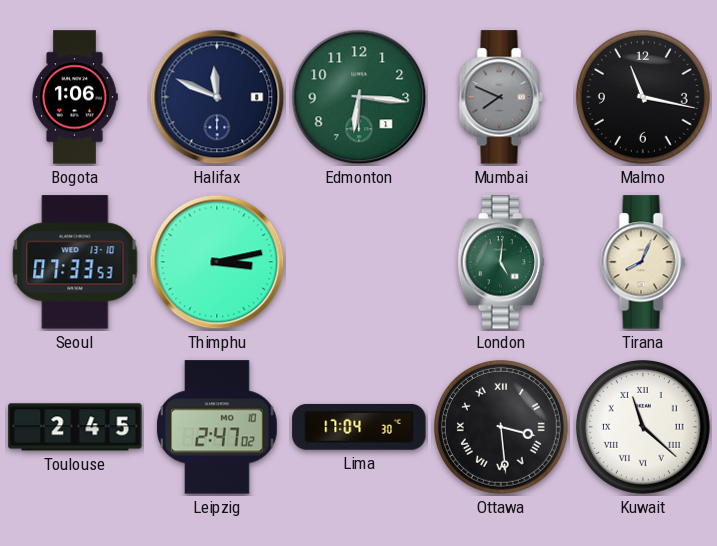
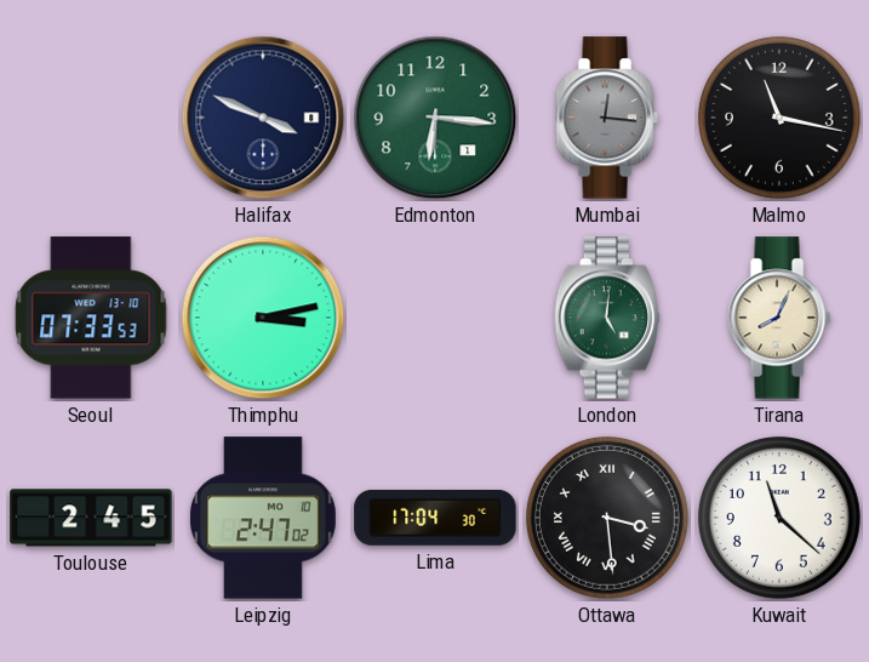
Bogota: 1:06 -> none (75, 97)
Halifax: 11:49 -> 3:49 (263, 118)
Mumbai: 7:49 -> 12:16 (607, 118)
Kuwait numerals: Roman -> Arabic (779, 518)
